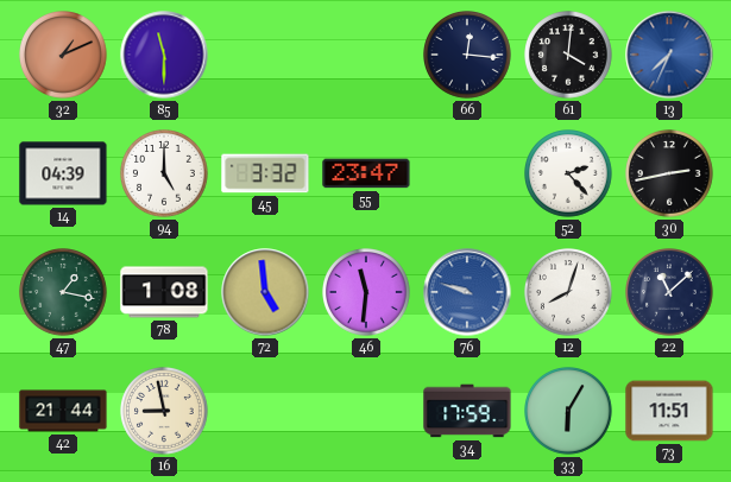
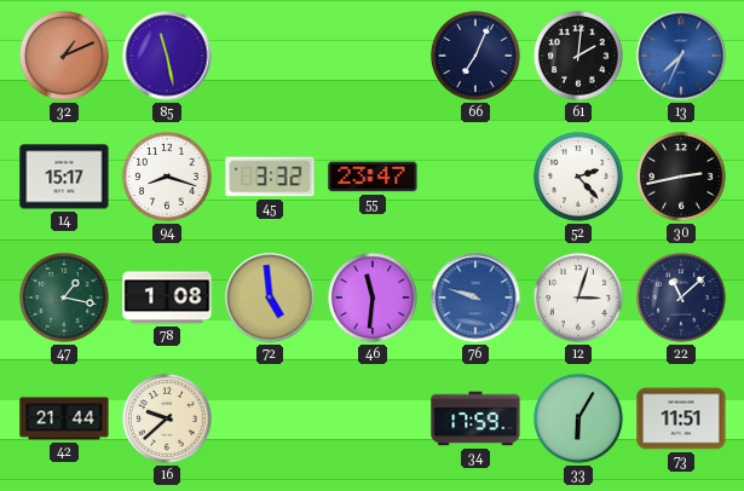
85: 11:30 -> 11:28 (167, 56)
66: 12:16 -> 7:04 (477, 57)
61: 4:01 -> 2:01 (579, 57)
14: 04:39 -> 15:17 (64, 177)
94: 5:00 -> 8:18 (168, 178)
12: 8:03 -> 3:03 (579, 299)
16: 8:58 -> 9:38 (168, 420)
